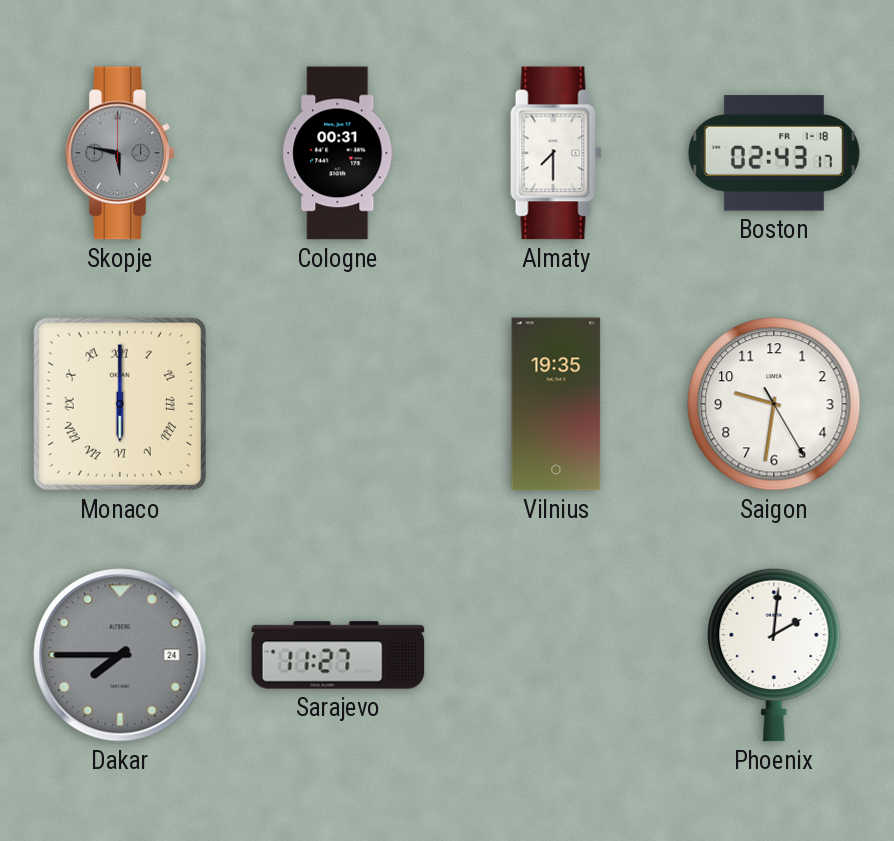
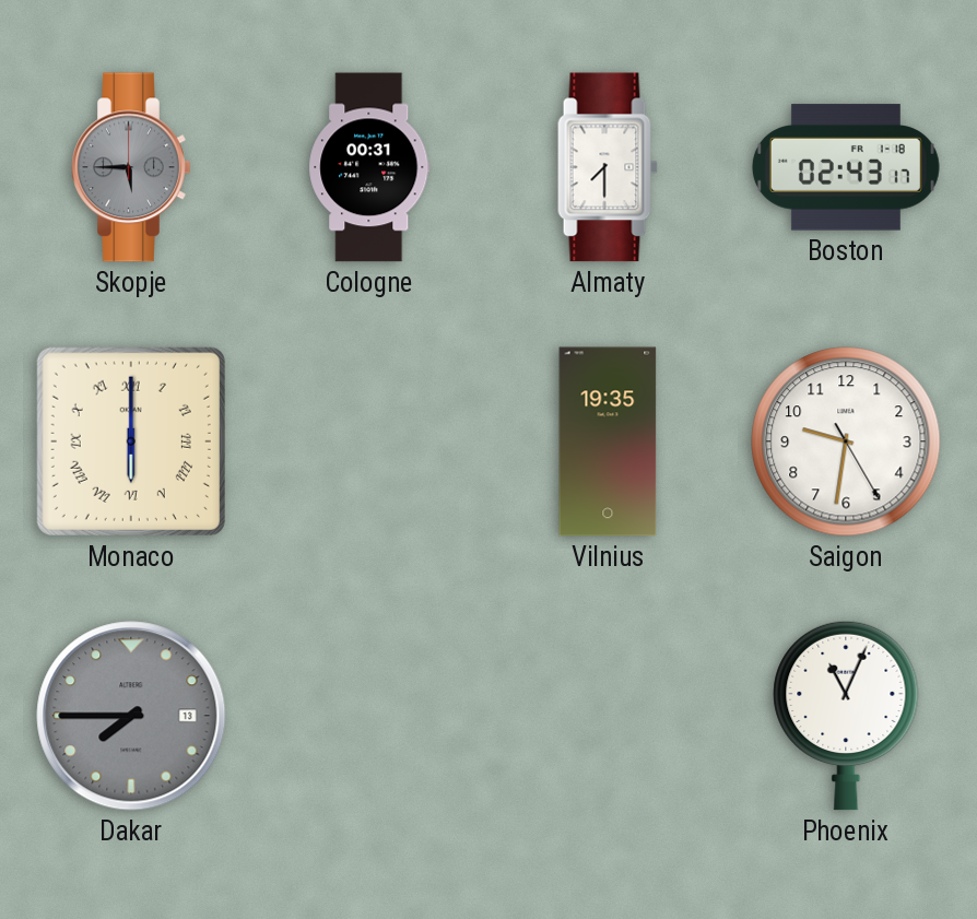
Skopje: 5:47 -> 5:45 (131, 167)
Dakar date: 24 -> 13 (131, 716)
Sarajevo: 11:27 -> none (338, 655)
Phoenix: 2:01 -> 11:04 (846, 716)
